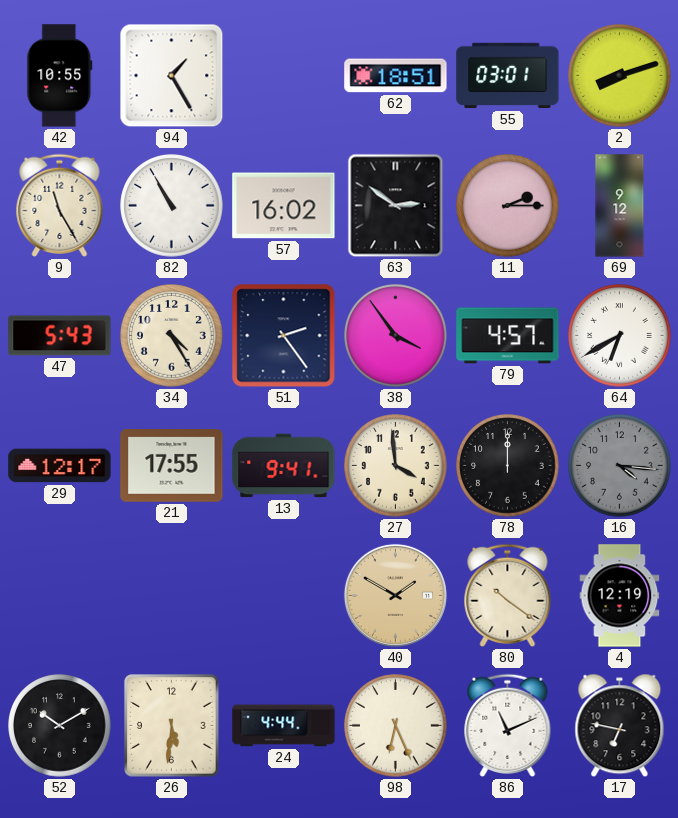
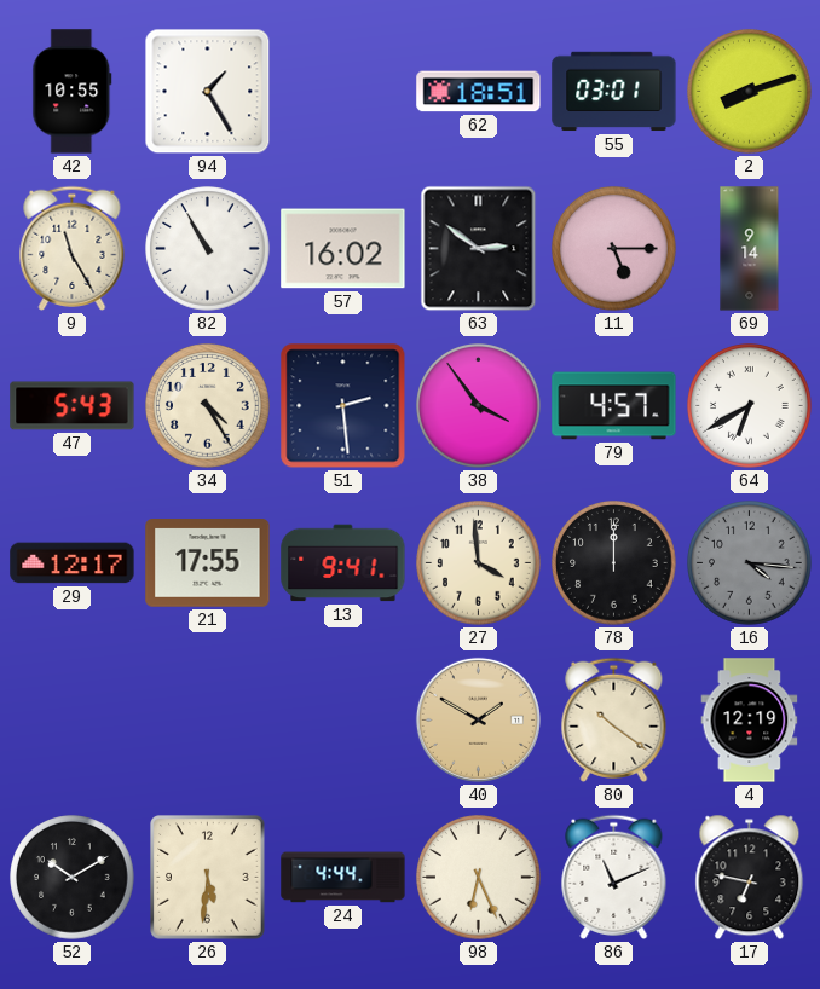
11: 2:15 -> 5:15 (614, 249)
69: 9:12 -> 9:14 (750, 249)
51: 2:24 -> 2:29 (343, 406)
